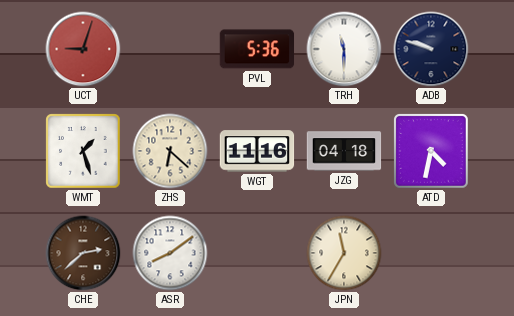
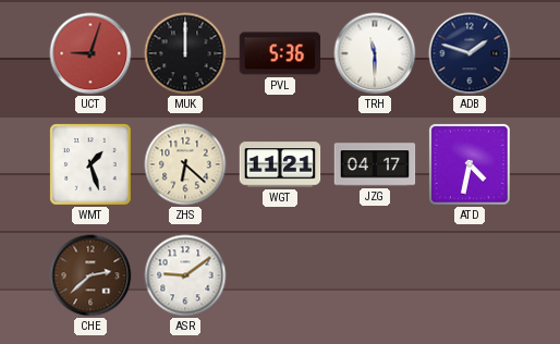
MUK: none -> 12:00 (185, 53)
ADB: 9:48 -> 1:48 (470, 53)
WGT: 11:16 -> 11:21 (280, 164)
JZG: 04:18 -> 04:17 (375, 164)
ASR: 8:09 -> 9:09 (185, 275)
JPN: 11:35 -> none (344, 253)
